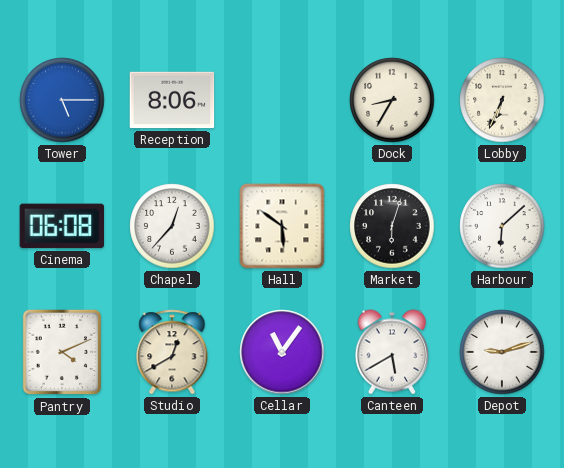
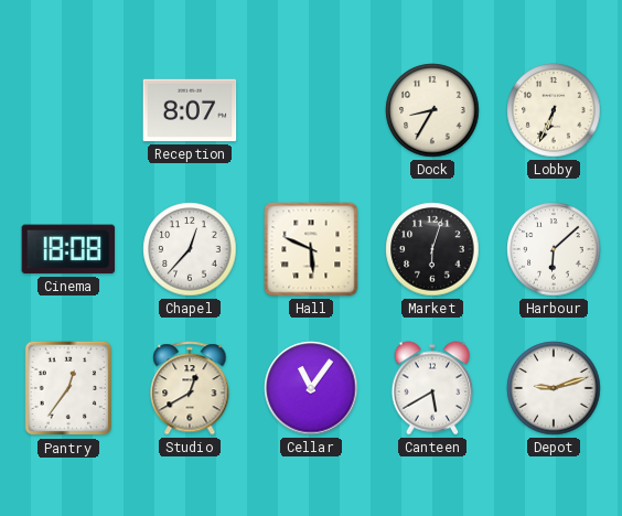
Tower: 5:15 -> none (62, 100)
Reception: 8:06 -> 8:07 (190, 110)
Cinema: 06:08 -> 18:08 (68, 249)
Hall: 5:51 -> 5:49 (311, 249)
Pantry: 4:11 -> 12:36 (68, 388)
